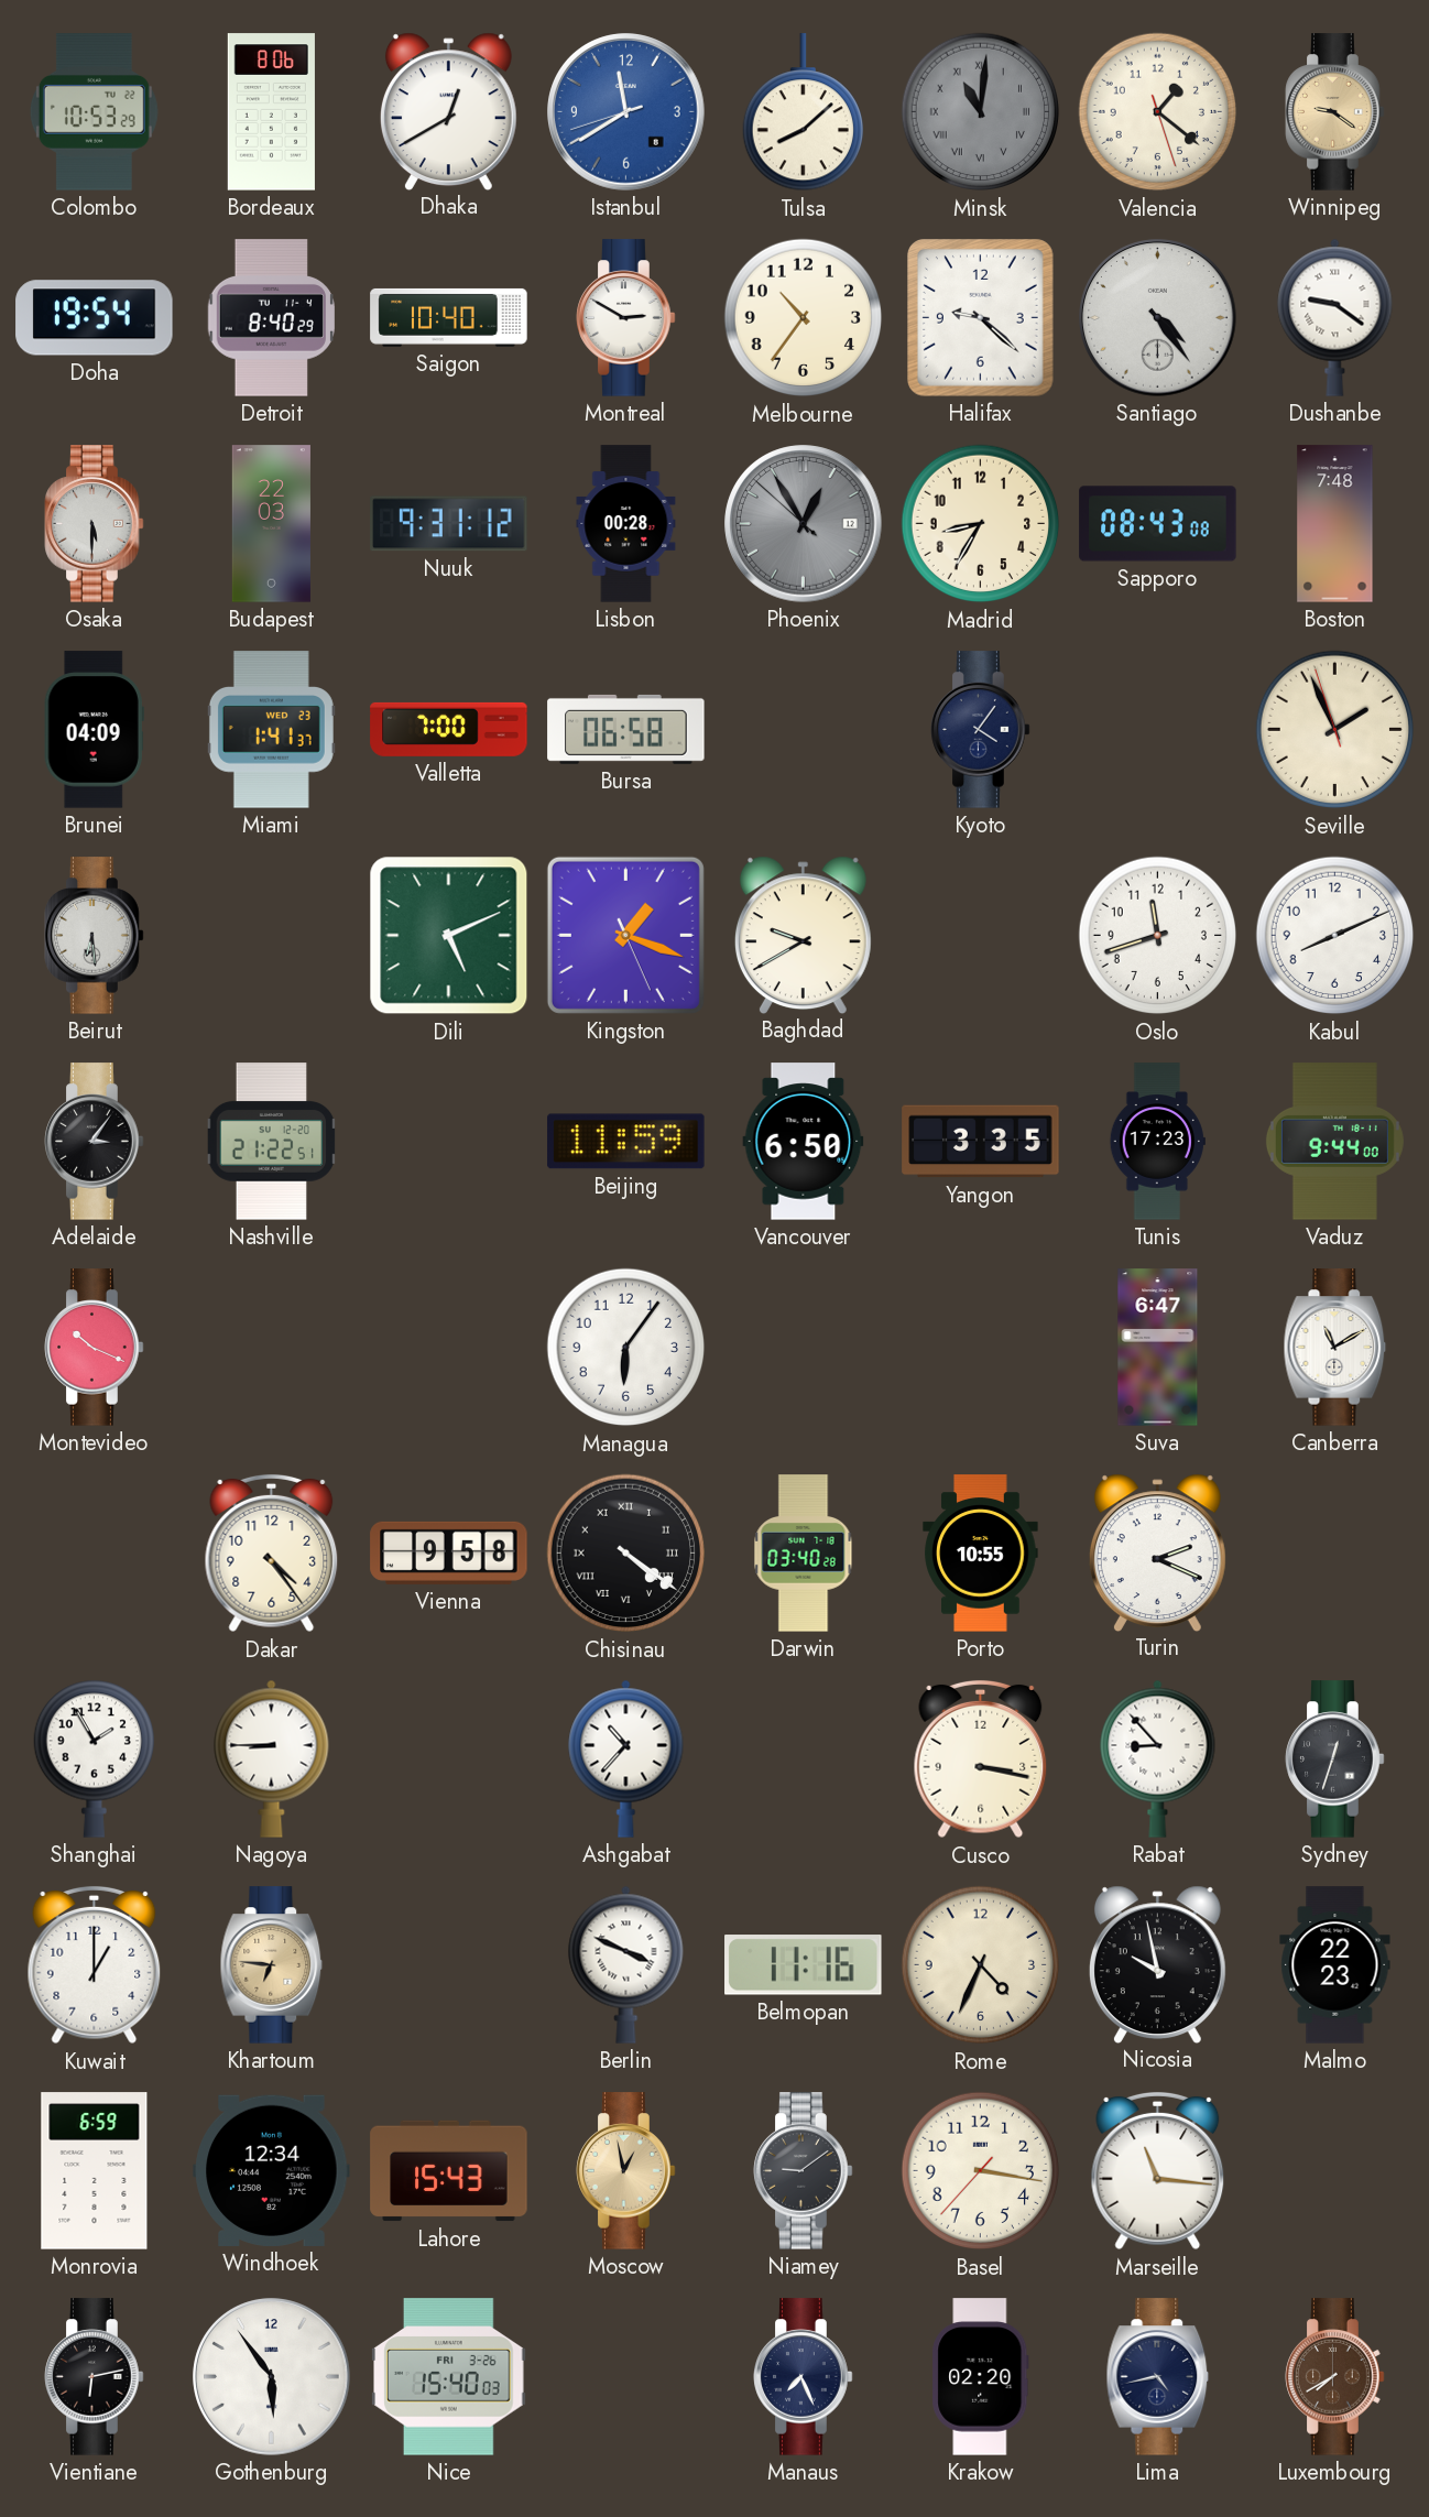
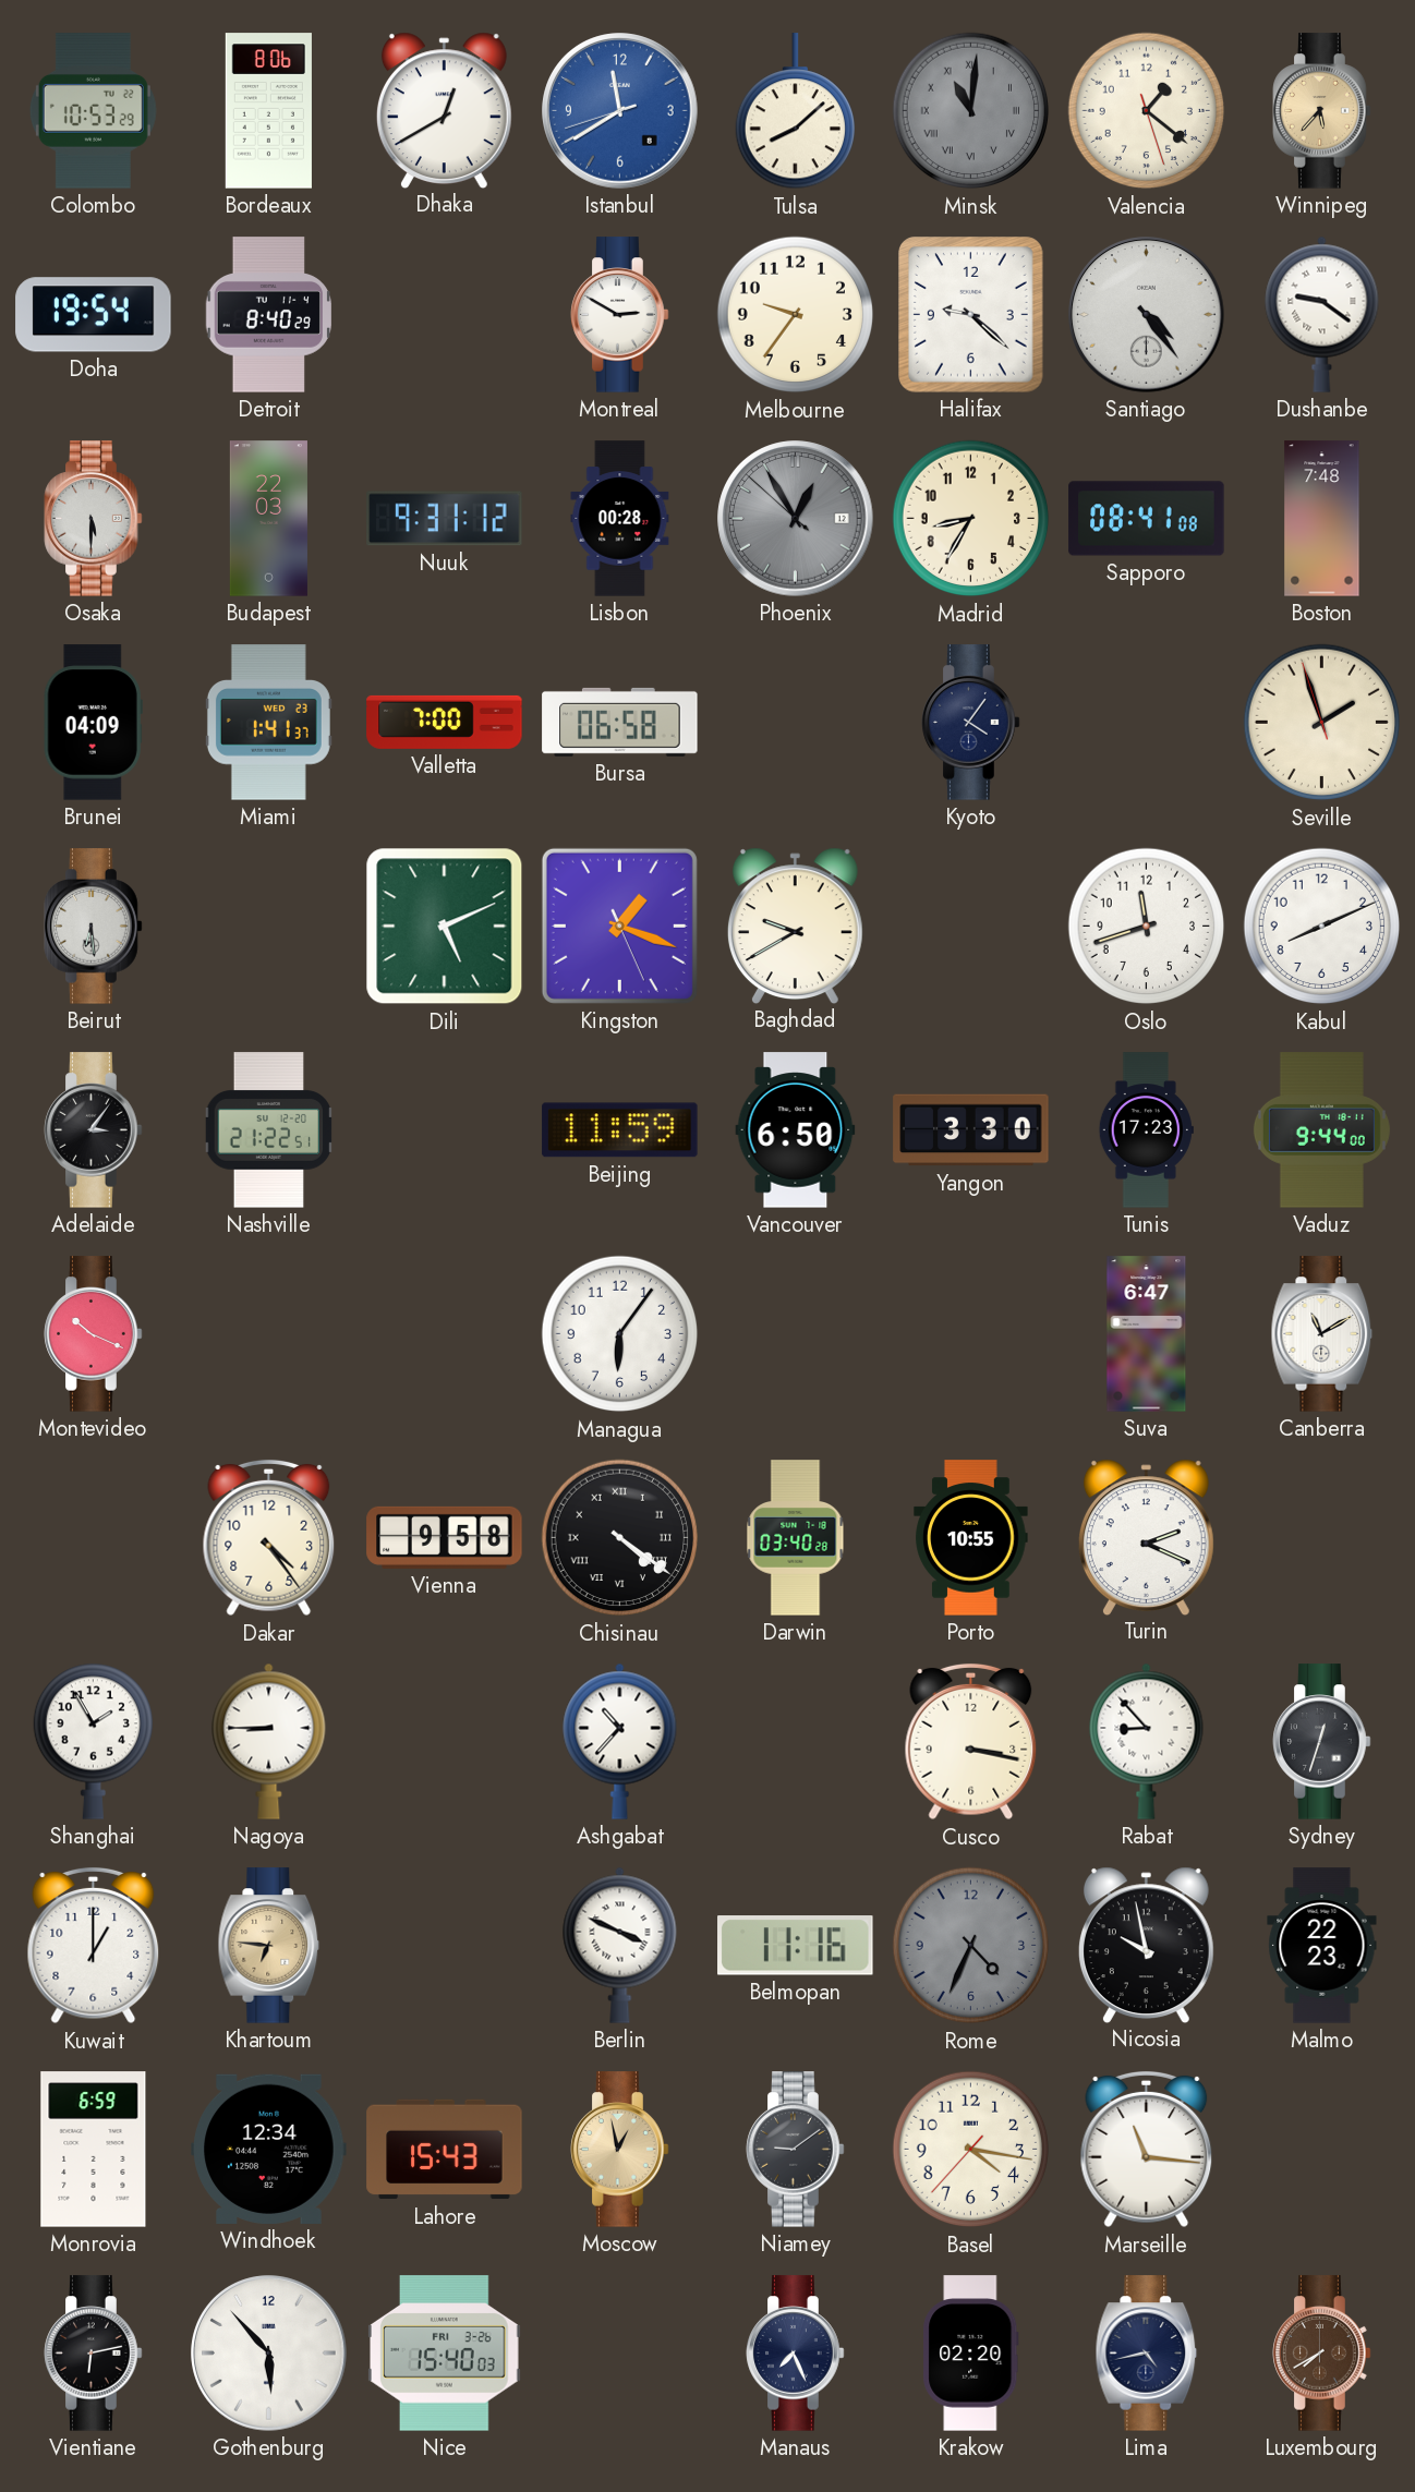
Winnipeg: 9:21 -> 5:37 (1322, 111)
Saigon: 10:40 -> none (449, 317)
Melbourne: 10:36 -> 9:36 (796, 315)
Sapporo: 08:43 -> 08:41 (1147, 519)
Seville: 1:55 -> 1:56 (1322, 723)
Yangon: 3:35 -> 3:30 (971, 1130)
Rome dial: cream -> grey (971, 1946)
Basel: 3:16 -> 4:16 (971, 2150)
Gothenburg: 5:54 -> 5:53 (269, 2354)
